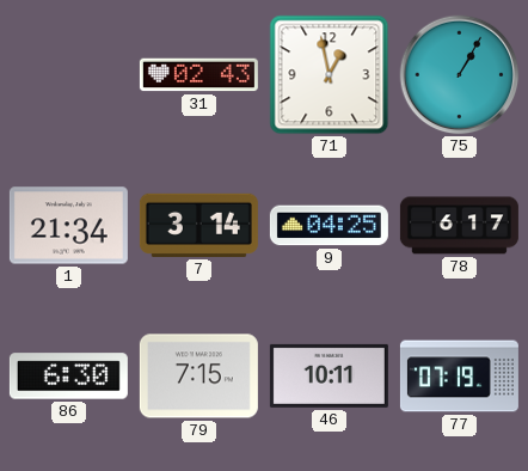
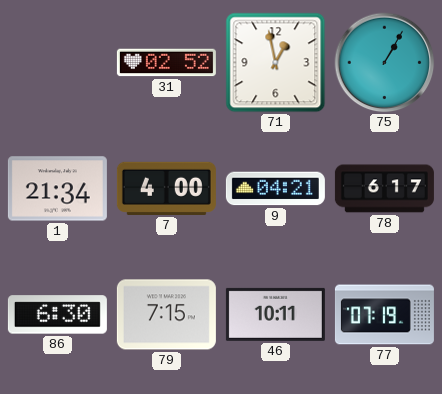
31: 02:43 -> 02:52 (166, 63)
7: 3:14 -> 4:00 (166, 188)
9: 04:25 -> 04:21 (275, 189)
